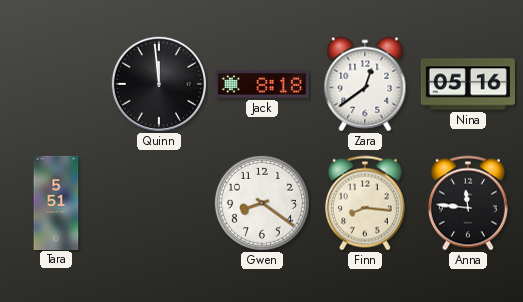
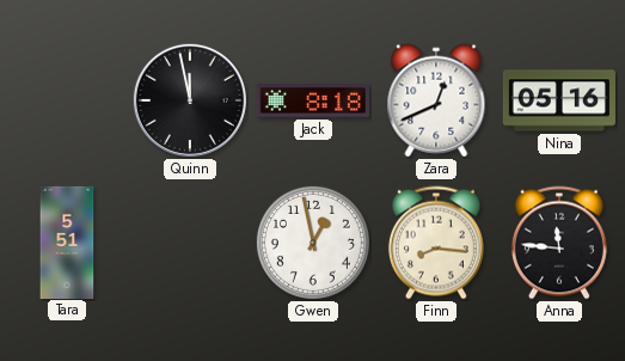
Quinn: 11:59 -> 11:58 (190, 100)
Zara: 12:39 -> 12:41 (436, 100)
Gwen: 8:21 -> 12:58 (313, 243)
